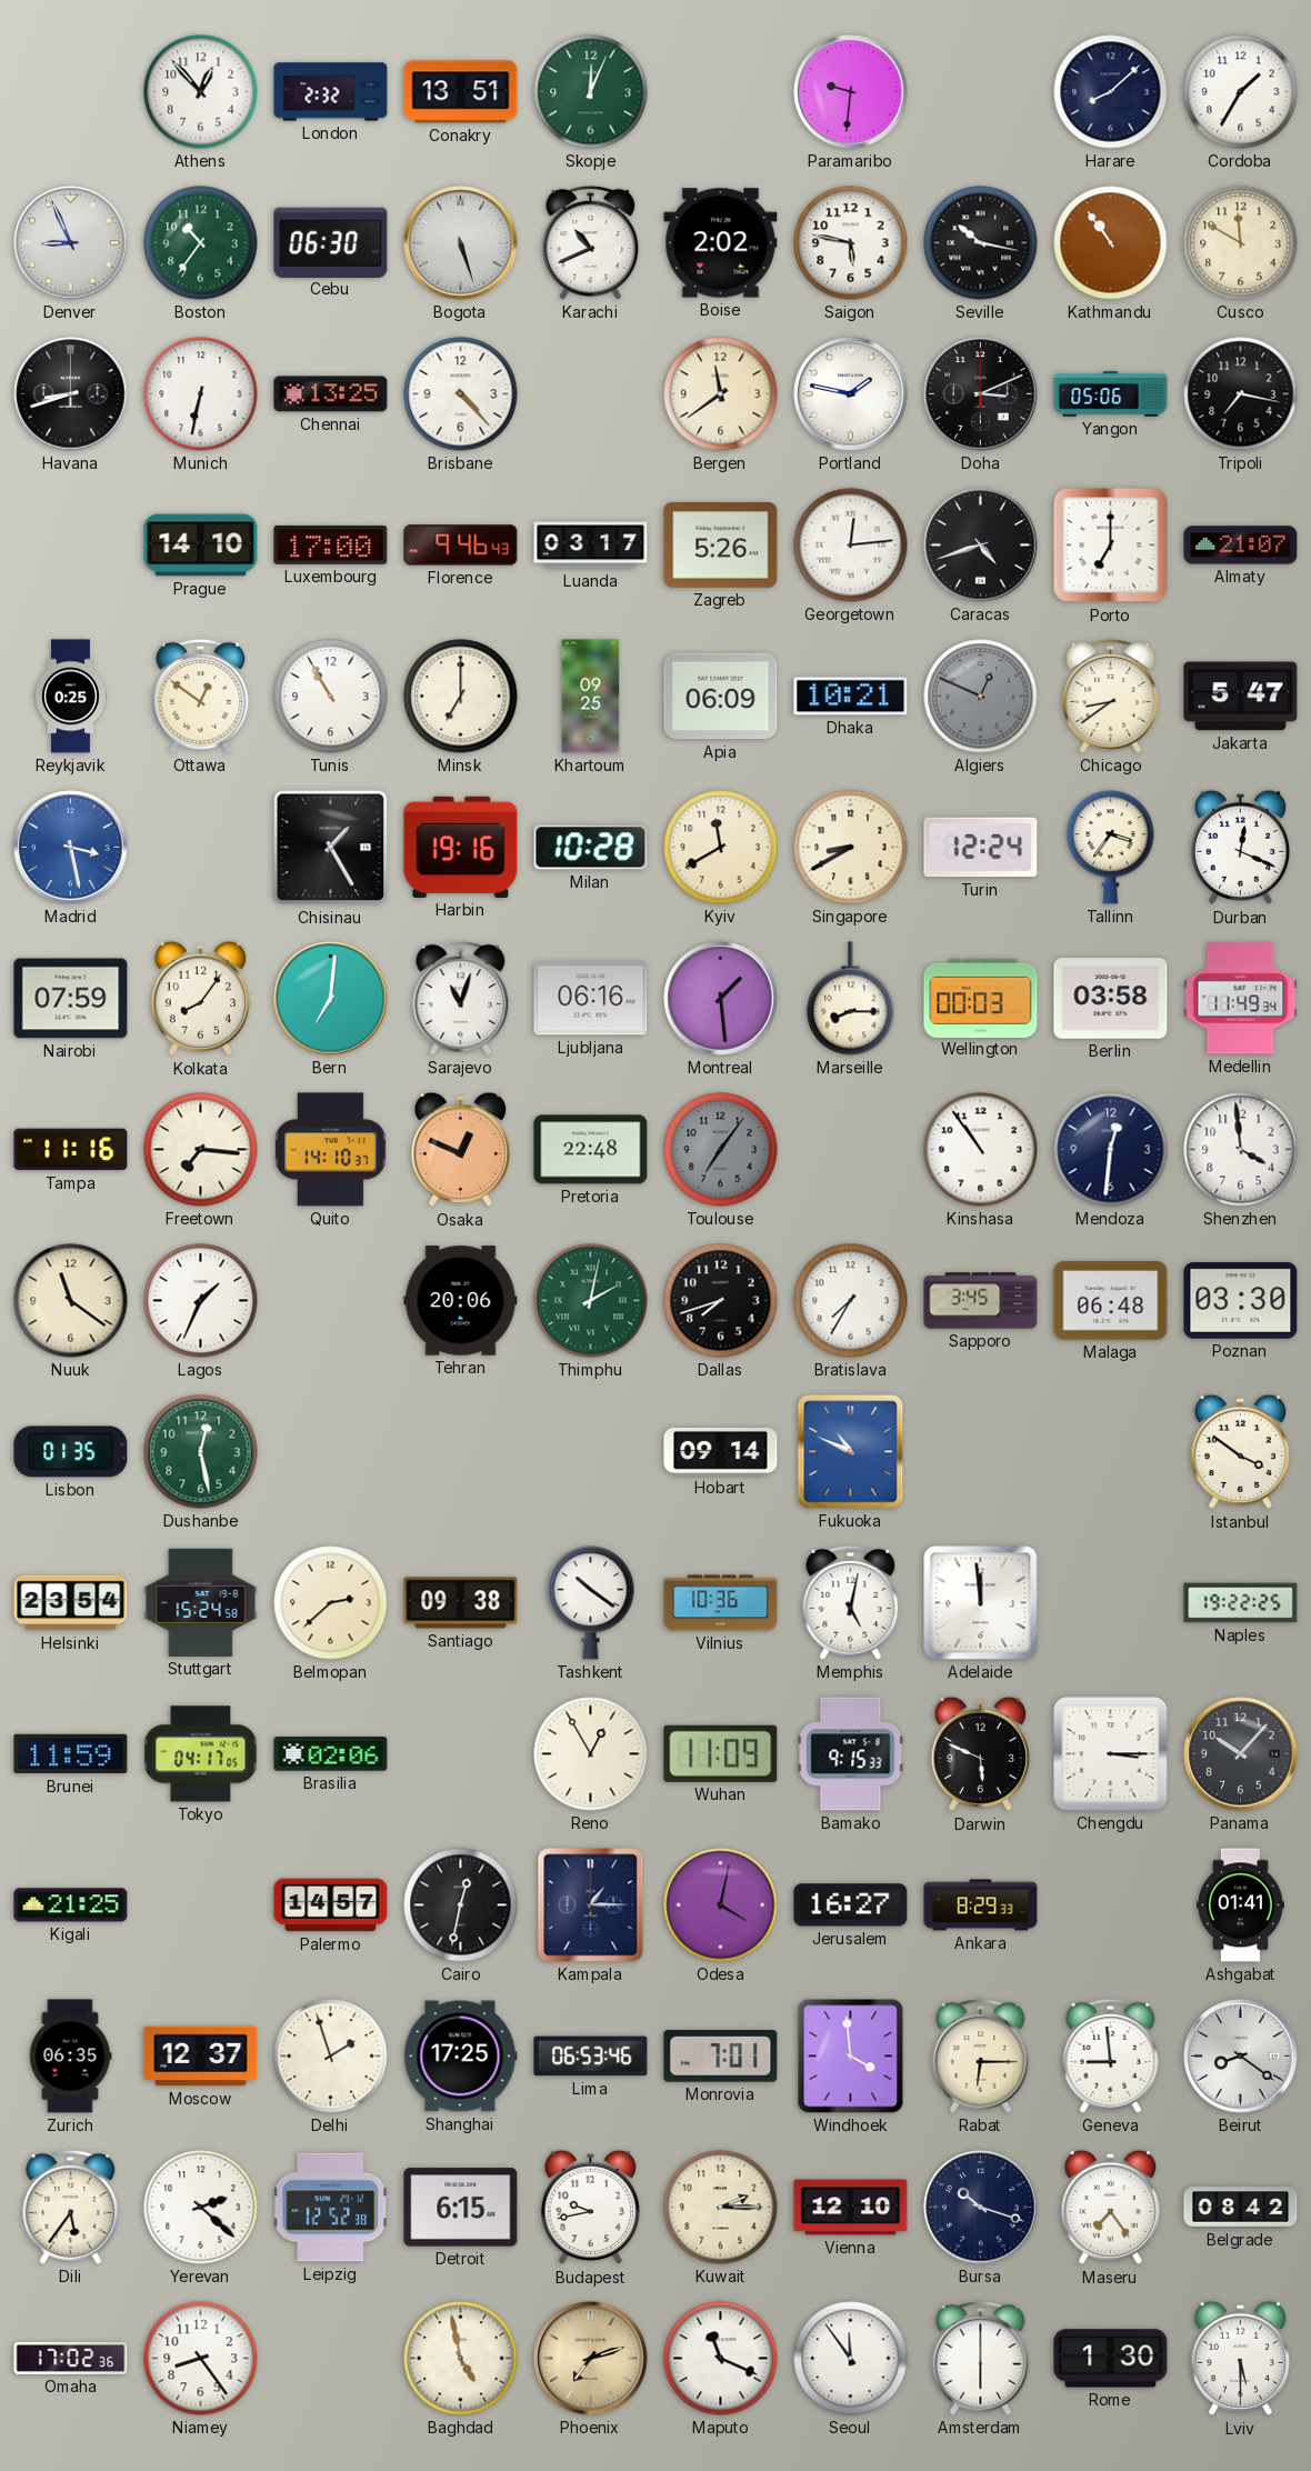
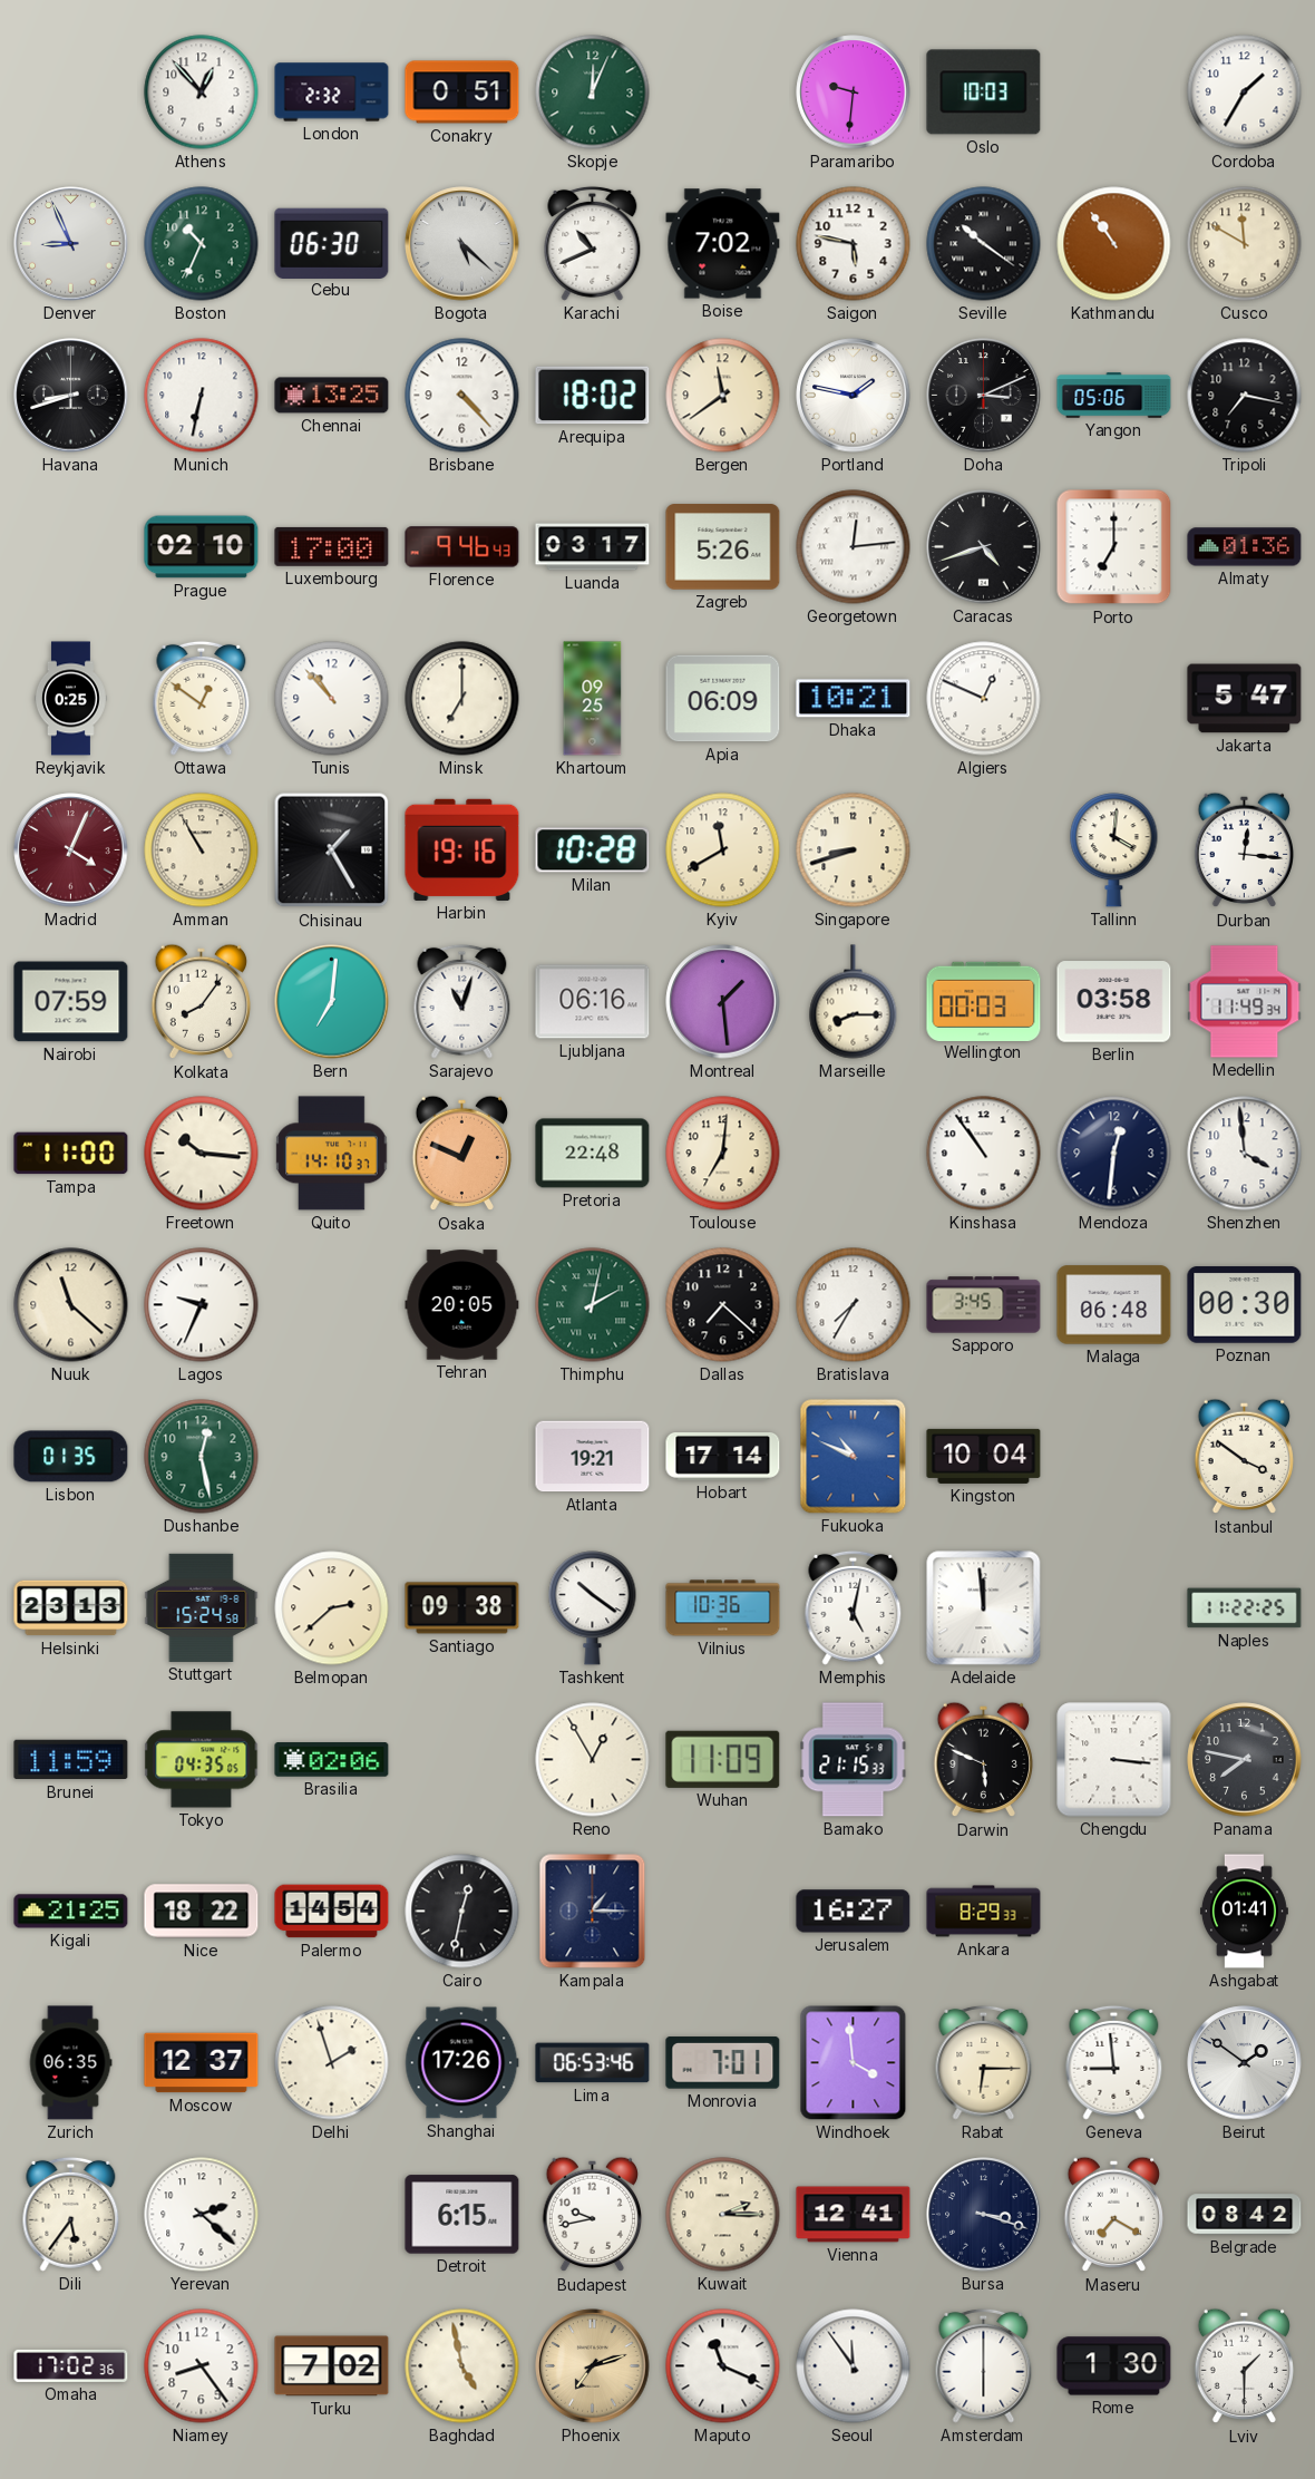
Conakry: 13:51 -> 0:51 (462, 93)
Oslo: none -> 10:03 (984, 93)
Harare: 8:08 -> none (1111, 92)
Boston: 10:36 -> 10:34 (202, 244)
Bogota: 5:27 -> 5:22 (462, 244)
Boise: 2:02 -> 7:02 (723, 244)
Seville: 10:17 -> 10:21 (984, 244)
Arequipa: none -> 18:02 (593, 396)
Prague: 14:10 -> 02:10 (202, 547)
Almaty: 21:07 -> 01:36 (1245, 547)
Tunis: 10:55 -> 10:53 (332, 699)
Algiers dial: grey -> white (984, 699)
Chicago: 8:39 -> none (1111, 696)
Madrid: 3:28 -> 4:04 (71, 850)
Madrid dial: blue -> burgundy (71, 850)
Amman: none -> 10:55 (202, 850)
Singapore: 8:40 -> 8:42 (854, 850)
Turin: 12:24 -> none (981, 848)
Tallinn: 3:36 -> 4:01 (1114, 850)
Durban: 12:19 -> 12:16 (1245, 850)
Tampa: 11:16 -> 11:00 (71, 1154)
Freetown: 7:16 -> 10:16 (202, 1154)
Toulouse: 7:06 -> 7:01 (723, 1154)
Toulouse dial: grey -> cream (723, 1154)
Nuuk: 11:21 -> 11:22 (71, 1305)
Lagos: 1:34 -> 9:34 (202, 1305)
Tehran: 20:06 -> 20:05 (462, 1305)
Dallas: 7:42 -> 7:22 (723, 1305)
Poznan: 03:30 -> 00:30 (1245, 1305)
Atlanta: none -> 19:21 (593, 1457)
Hobart: 09:14 -> 17:14 (723, 1457)
Kingston: none -> 10:04 (984, 1456)
Helsinki: 23:54 -> 23:13 (71, 1608)
Naples: 19:22 -> 11:22 (1245, 1608)
Tokyo: 04:17 -> 04:35 (202, 1760)
Bamako: 9:15 -> 21:15 (854, 1760)
Chengdu: 3:15 -> 3:16 (1114, 1760)
Panama: 10:07 -> 7:47 (1245, 1760)
Nice: none -> 18:22 (202, 1912)
Palermo: 14:57 -> 14:54 (332, 1912)
Odesa: 4:02 -> none (721, 1905)
Shanghai: 17:25 -> 17:26 (462, 2063)
Beirut: 8:21 -> 1:51 (1245, 2063)
Leipzig: 12:52 -> none (331, 2208)
Vienna: 12:10 -> 12:41 (854, 2215)
Bursa: 10:18 -> 3:18 (984, 2215)
Maseru: 7:24 -> 7:20 (1114, 2215)
Turku: none -> 7:02 (332, 2366)
Lviv: 5:30 -> 1:30 (1245, 2366)
